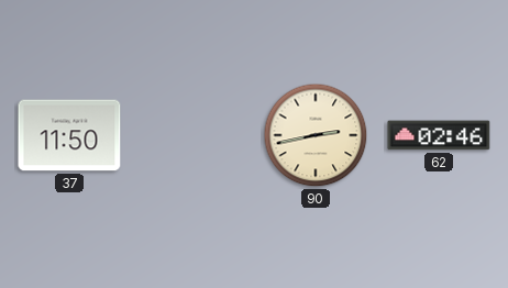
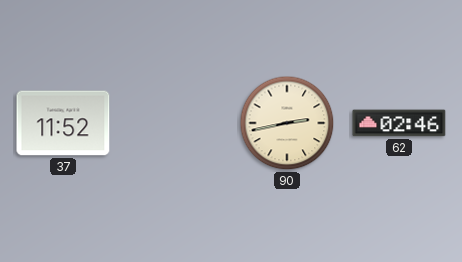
37: 11:50 -> 11:52 (63, 123)
